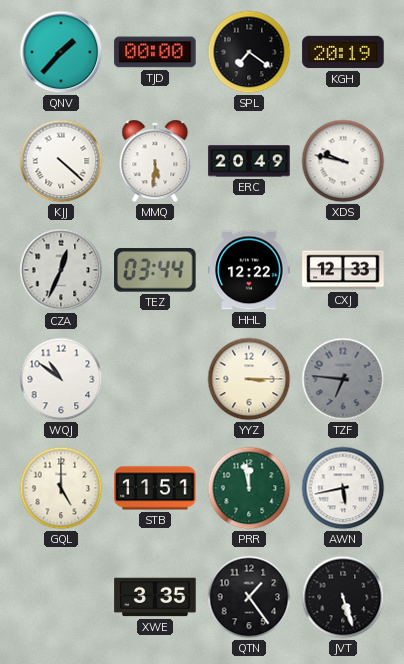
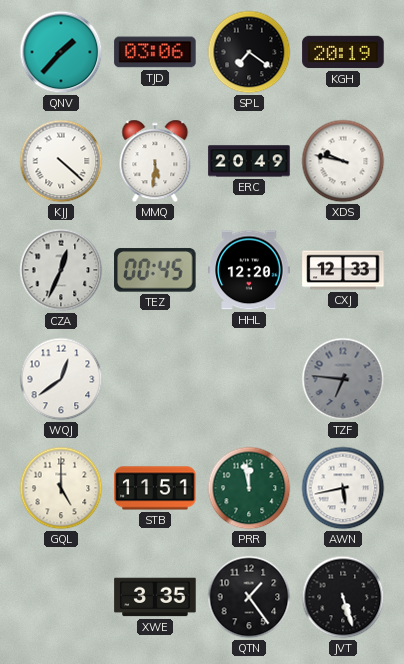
TJD: 00:00 -> 03:06 (155, 52)
TEZ: 03:44 -> 00:45 (155, 270)
HHL: 12:22 -> 12:20 (249, 270)
WQJ: 10:51 -> 12:39 (61, 379)
YYZ: 3:15 -> none (249, 379)
